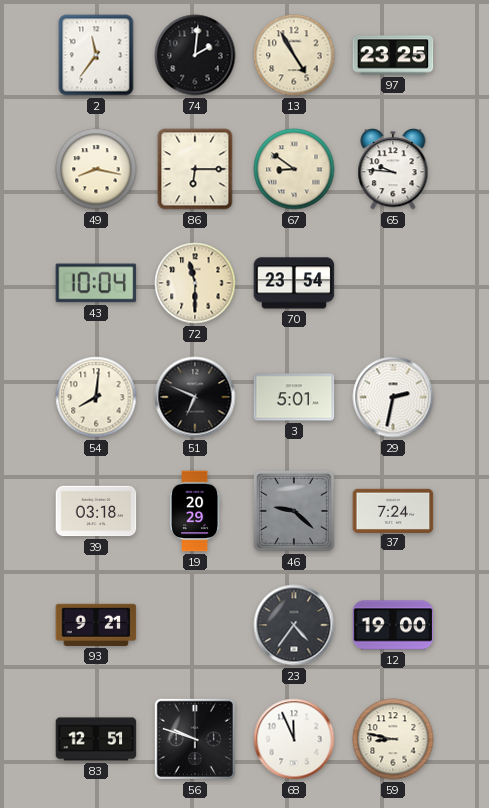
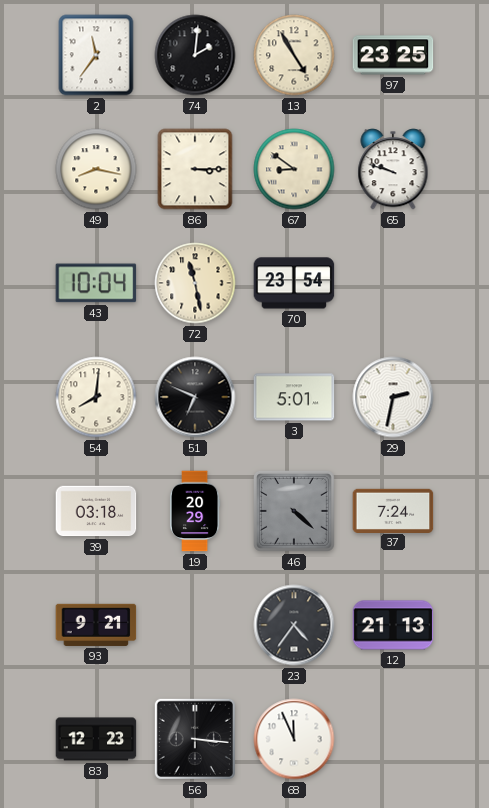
86: 6:15 -> 3:15 (195, 169)
65: 9:46 -> 9:48 (393, 169)
72: 11:30 -> 11:28 (195, 283)
46: 9:22 -> 4:22 (294, 511)
12: 19:00 -> 21:13 (393, 625)
83: 12:51 -> 12:23 (96, 739)
56: 9:48 -> 3:16 (195, 739)
59: 8:47 -> none (393, 739)
